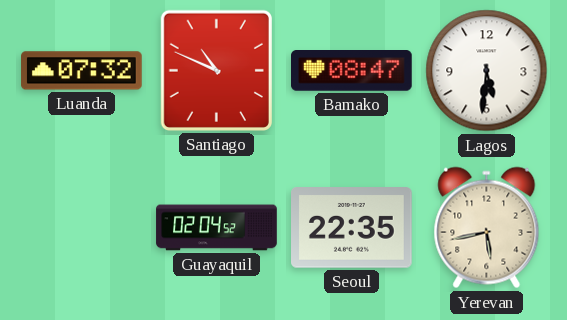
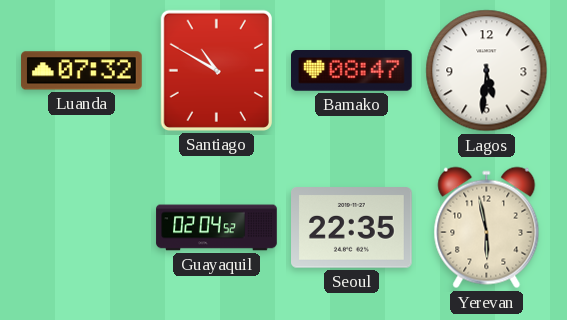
Santiago: 10:49 -> 10:50 (216, 70)
Yerevan: 5:43 -> 5:58 (487, 228)
